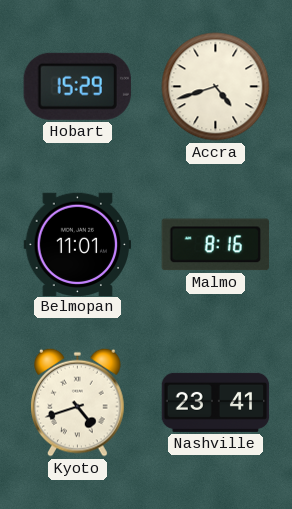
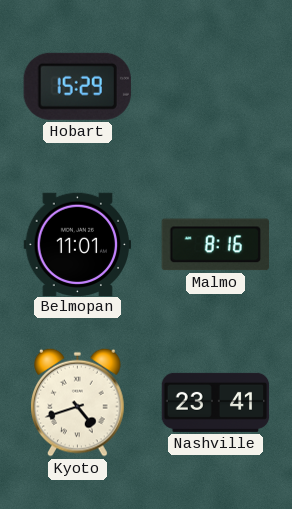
Accra: 4:42 -> none (216, 87)
